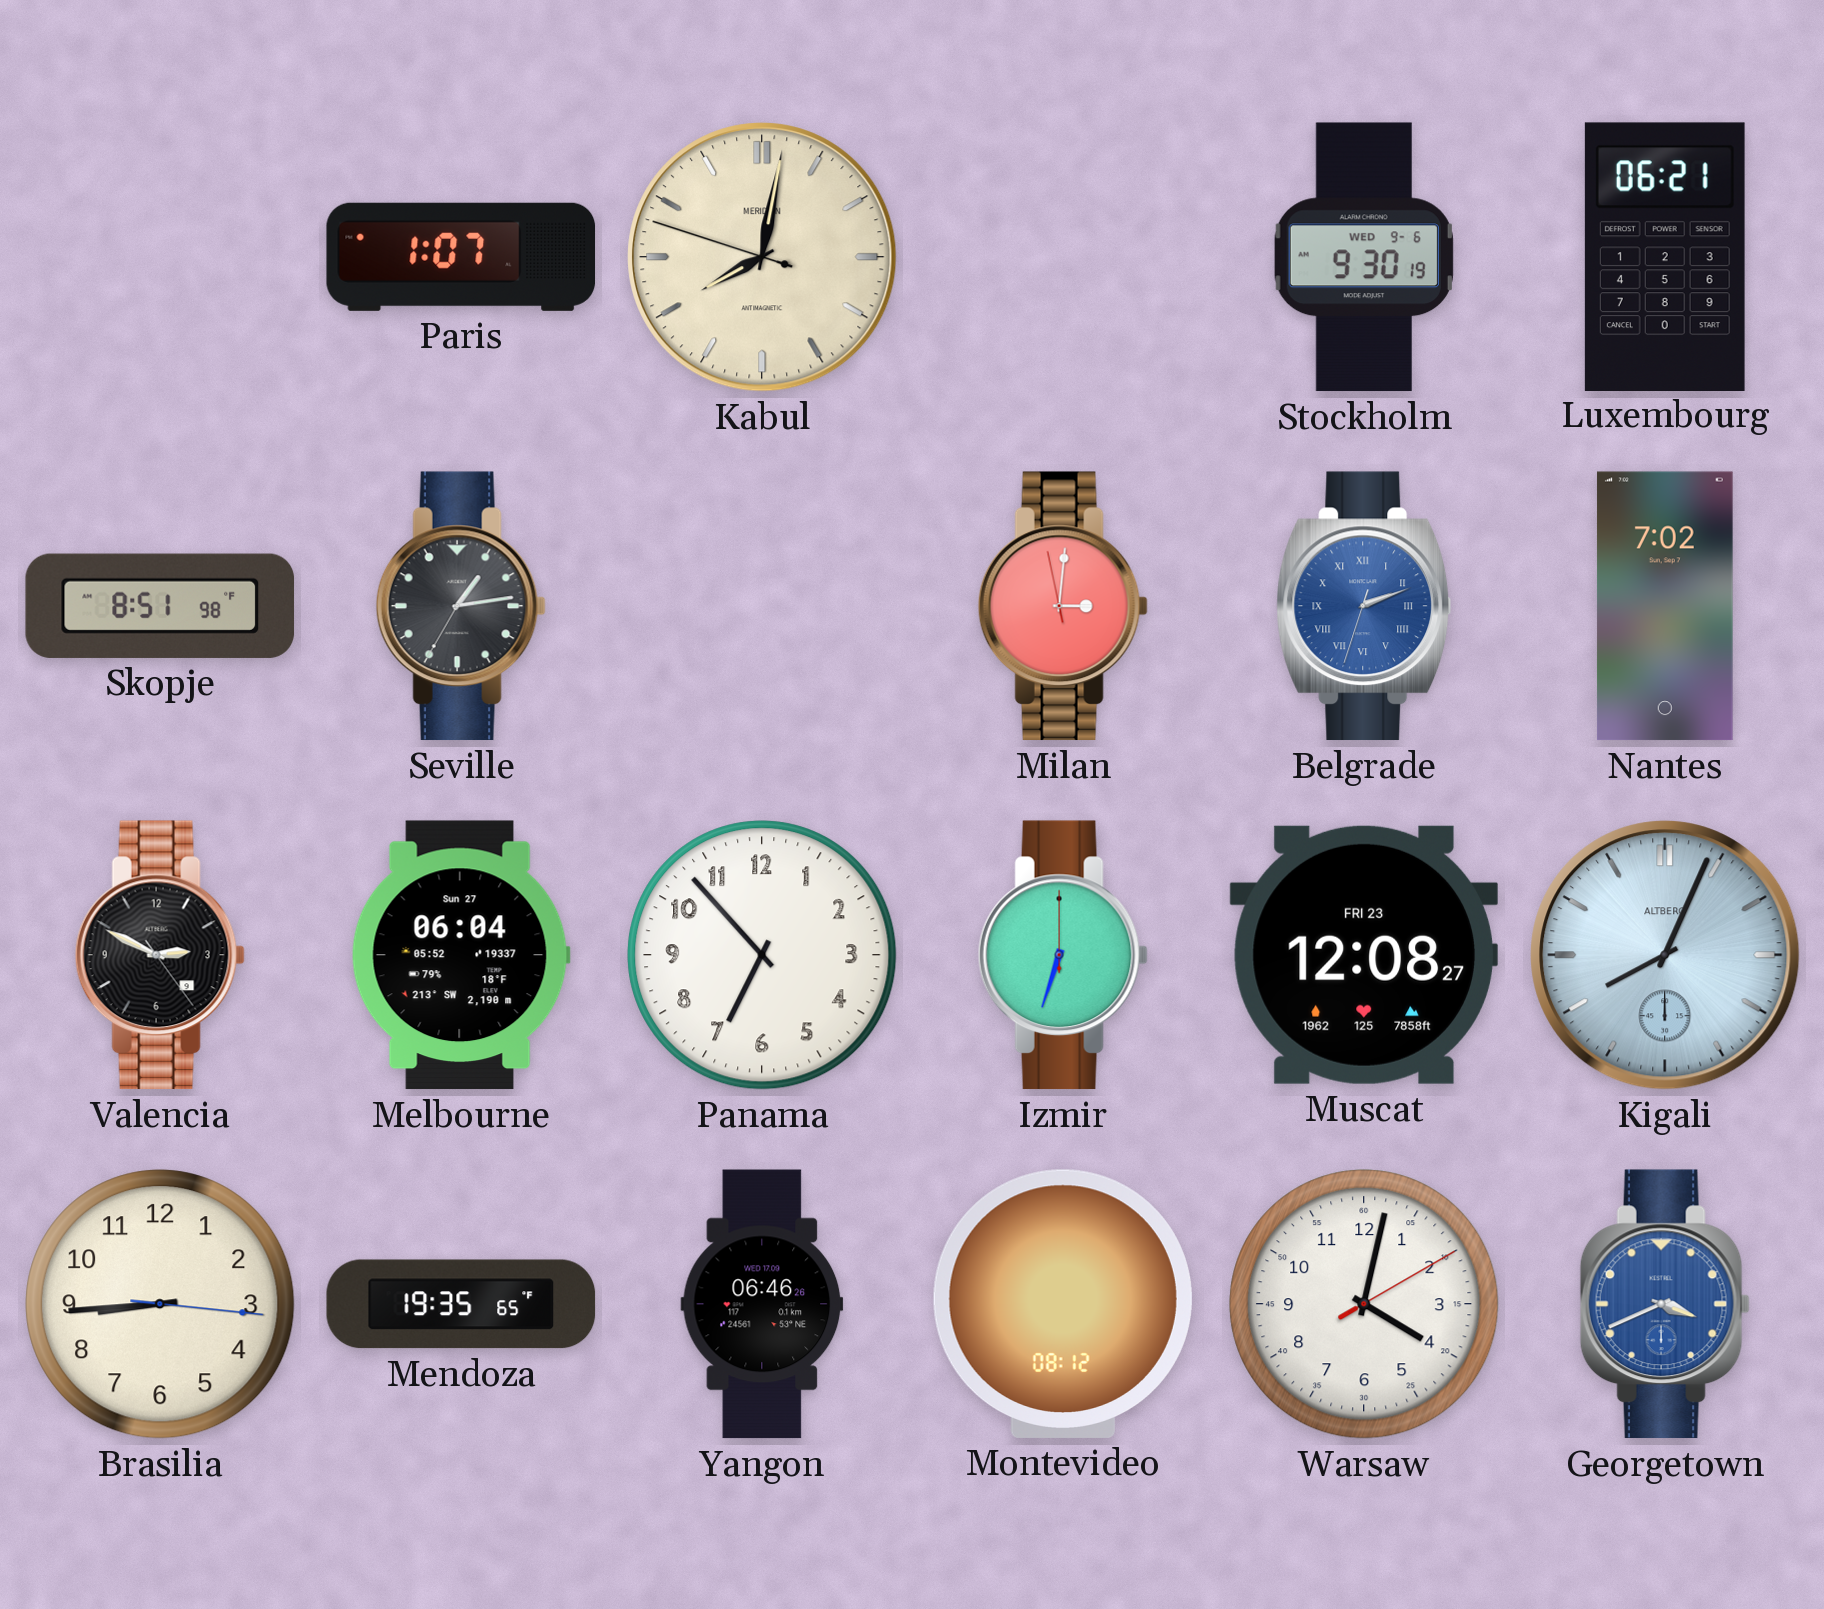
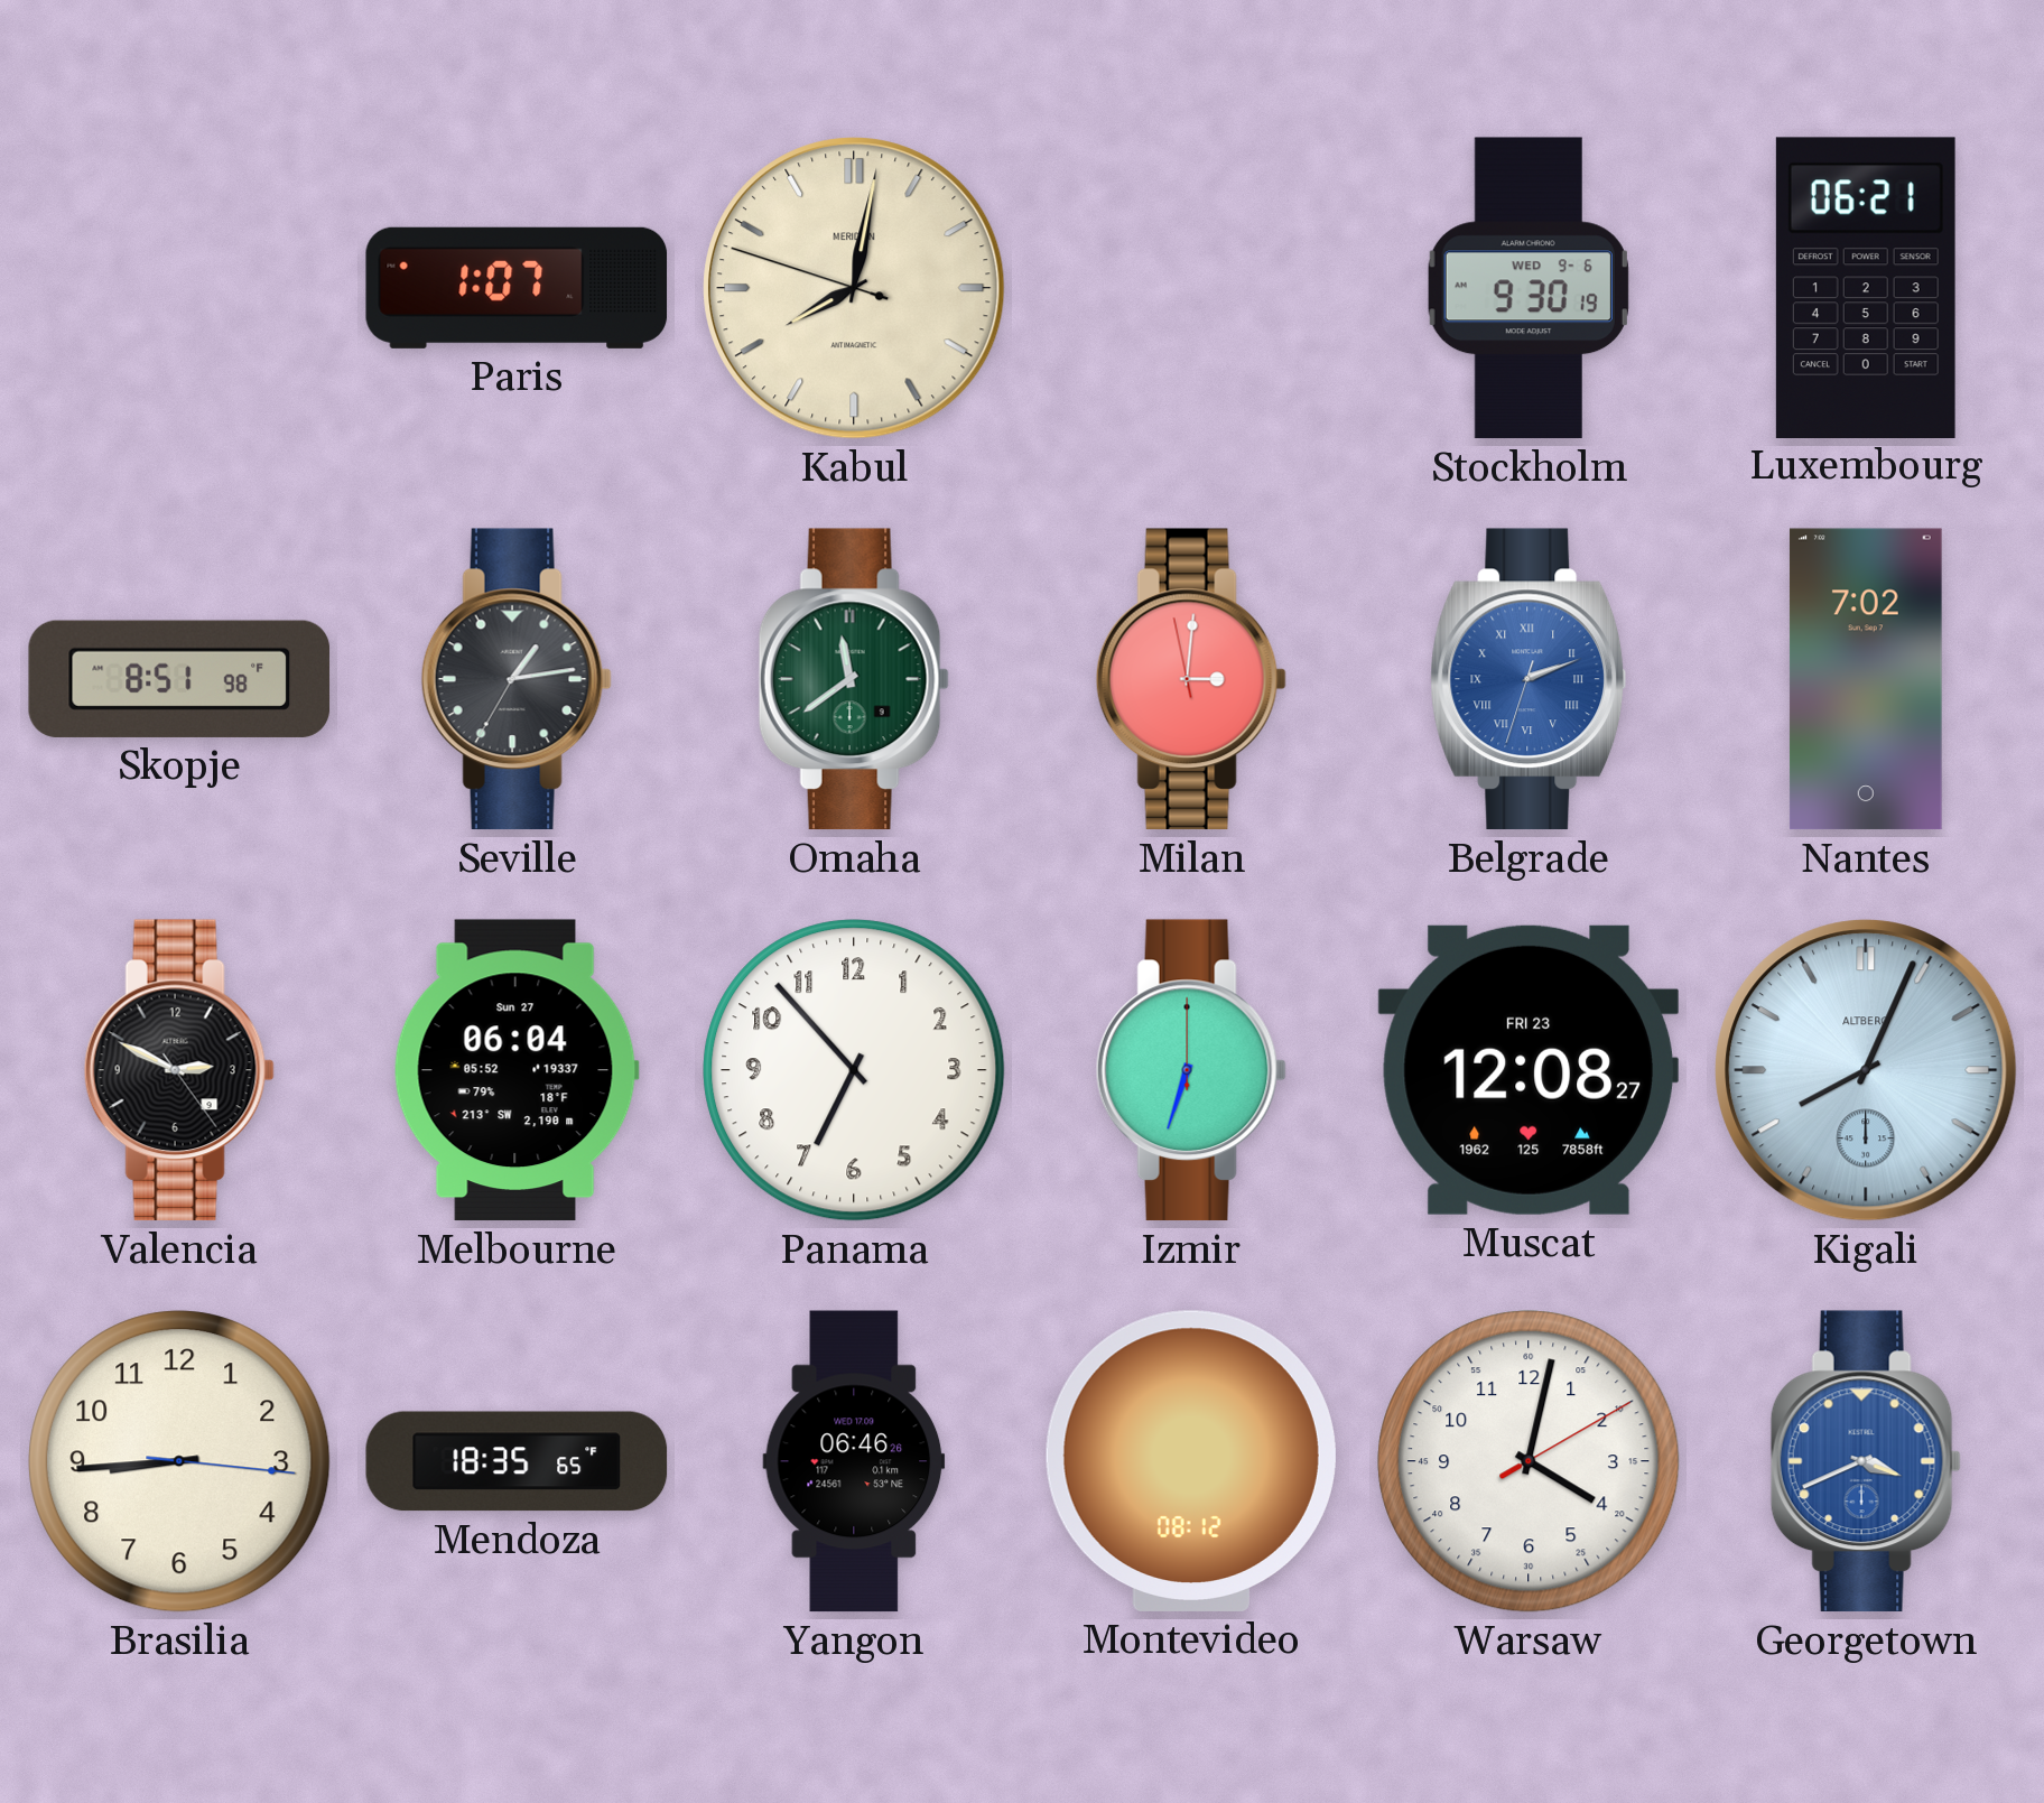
Omaha: none -> 11:39 (854, 679)
Mendoza: 19:35 -> 18:35 (517, 1461)
